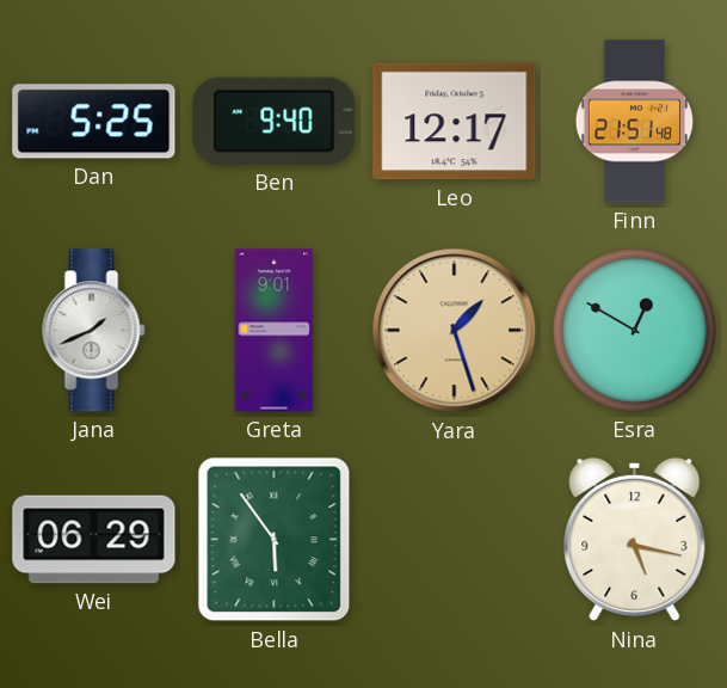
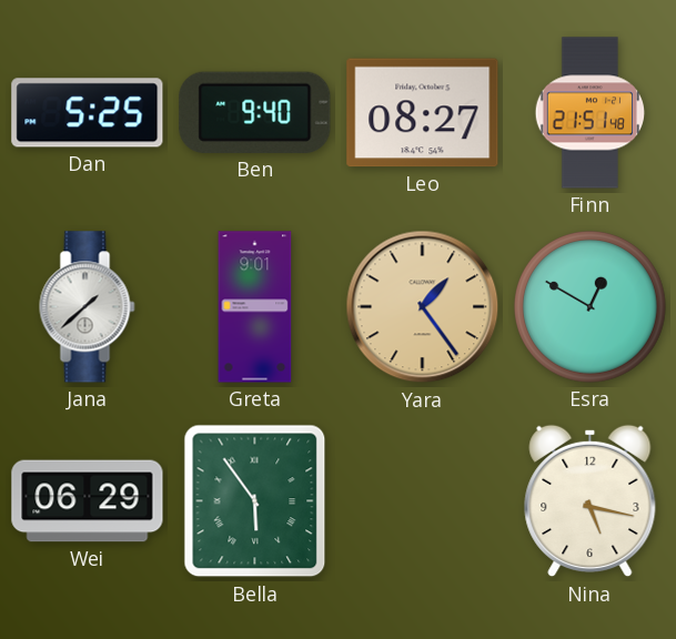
Leo: 12:17 -> 08:27 (423, 113)
Jana: 1:41 -> 1:38 (88, 307)
Yara: 1:27 -> 1:24 (423, 307)
